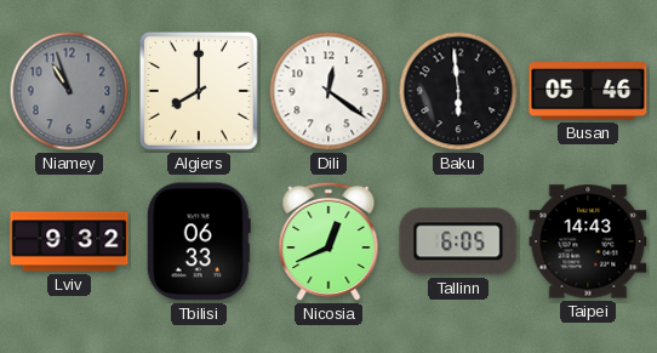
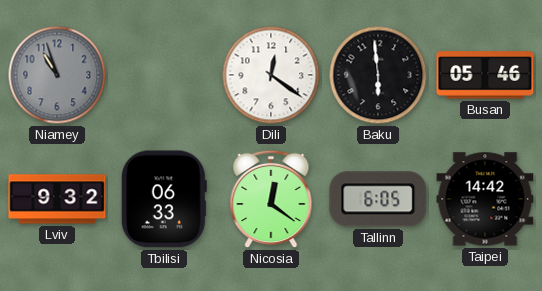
Algiers: 8:00 -> none (199, 91)
Nicosia: 12:41 -> 12:21 (271, 199)
Taipei: 14:43 -> 14:42 (485, 199)
